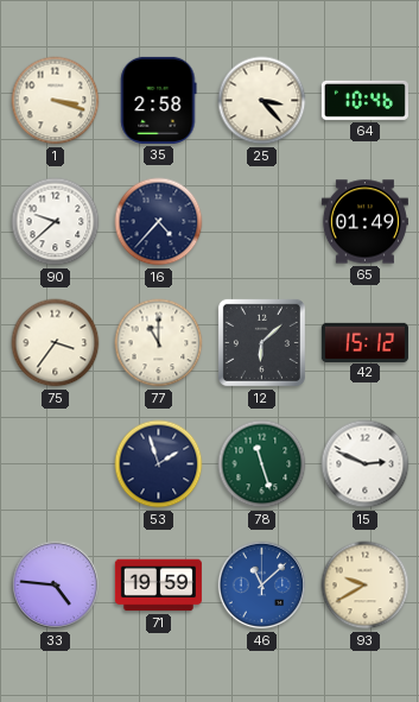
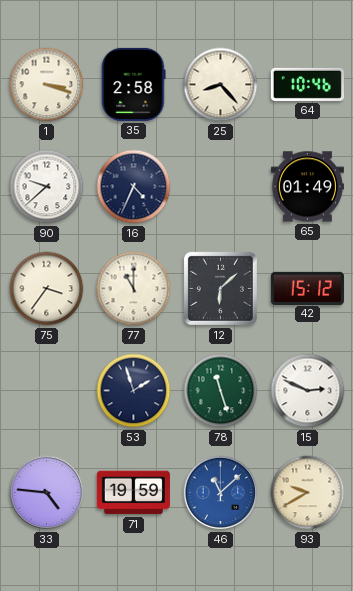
25: 3:23 -> 8:23 (221, 85)
16: 4:37 -> 4:34 (134, 187)
